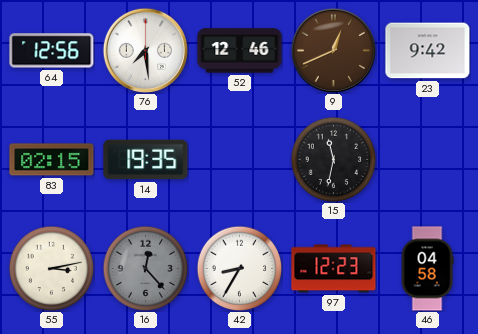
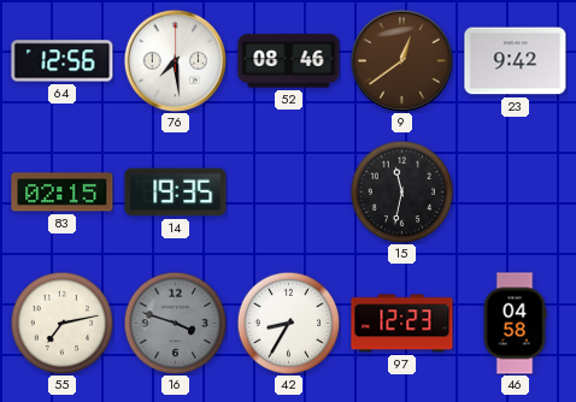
52: 12:46 -> 08:46 (289, 61)
9: 12:41 -> 12:39 (401, 60)
55: 3:13 -> 7:13 (61, 323)
16: 12:23 -> 3:48 (175, 323)
